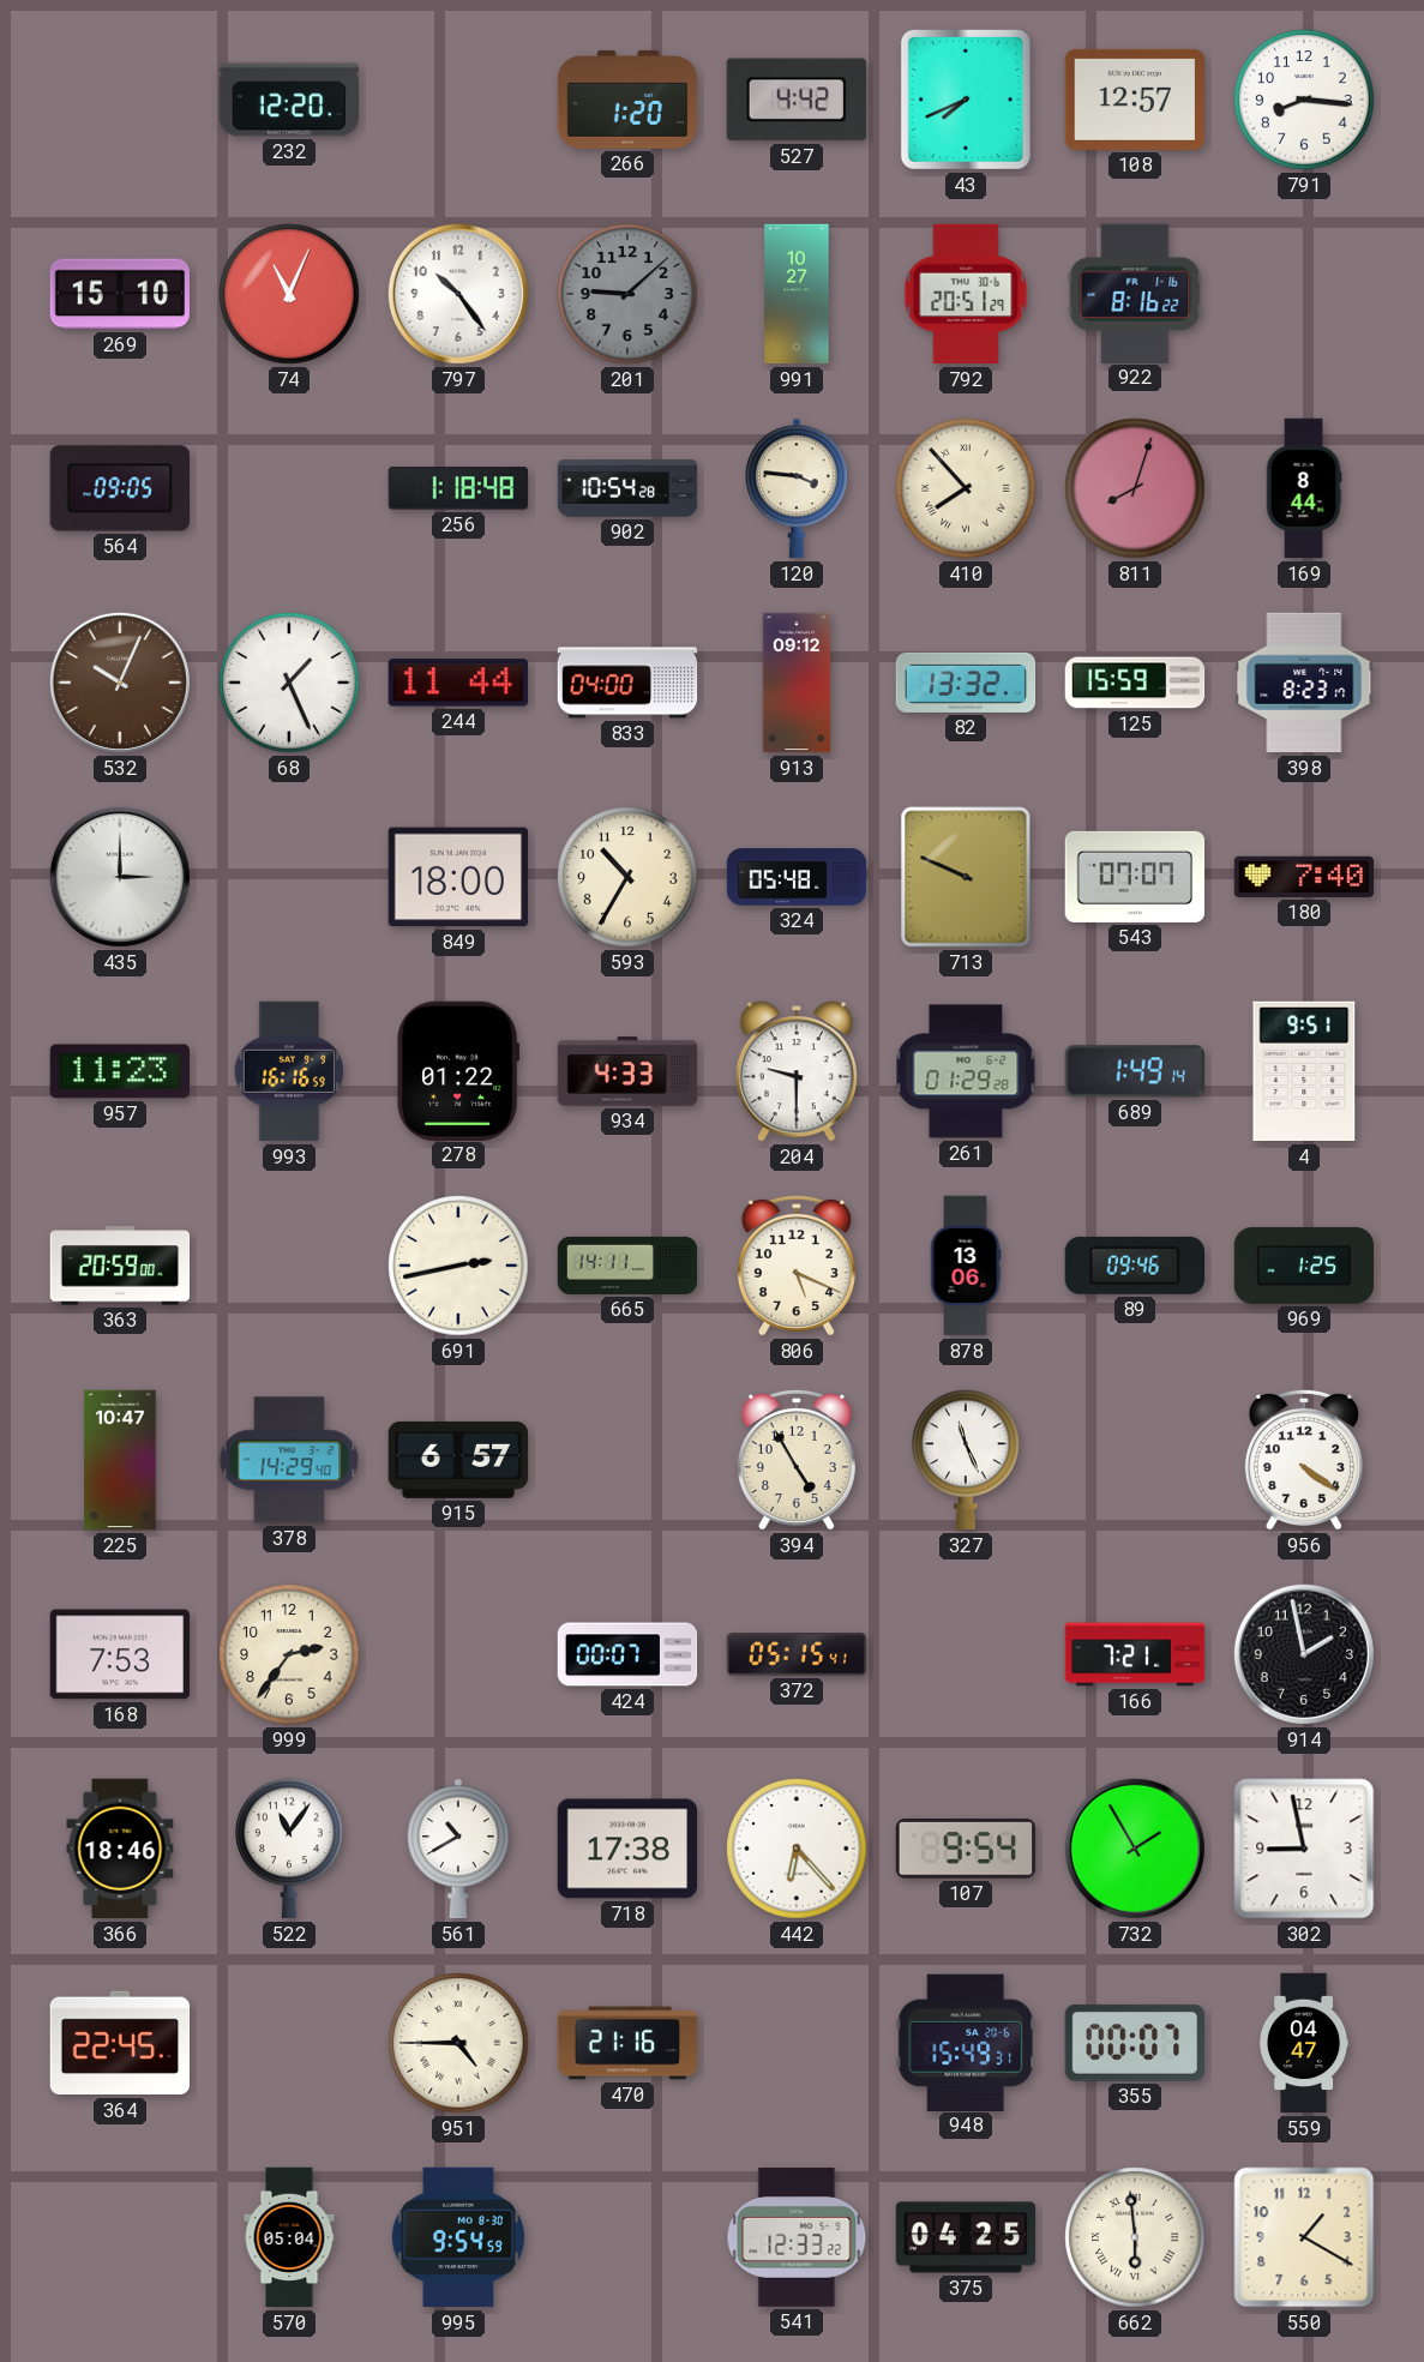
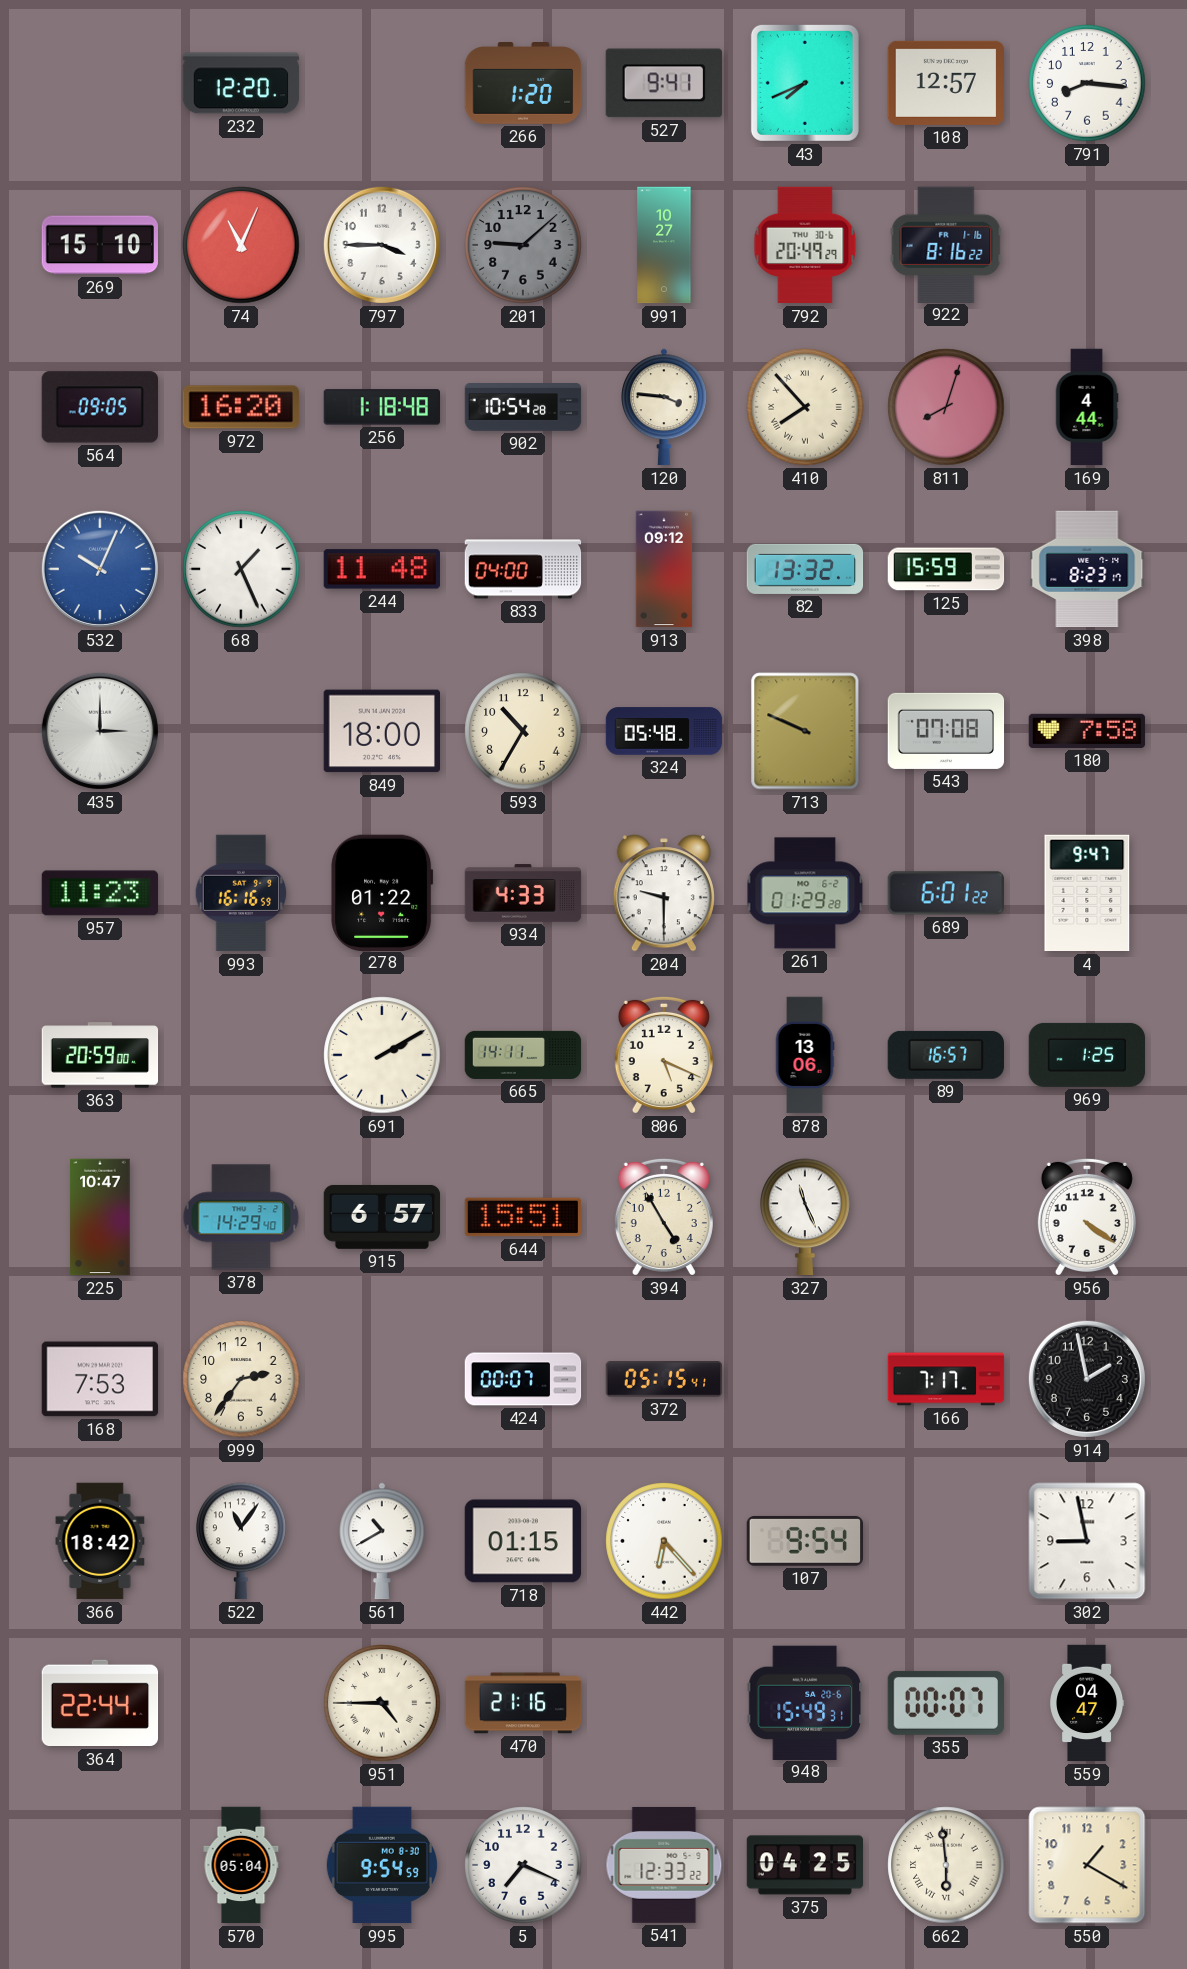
527: 4:42 -> 9:41 (664, 83)
797: 10:24 -> 3:45 (382, 245)
792: 20:51 -> 20:49 (805, 245)
972: none -> 16:20 (241, 407)
169: 8:44 -> 4:44 (1087, 407)
532 dial: brown -> blue (100, 569)
244: 11:44 -> 11:48 (381, 569)
543: 07:07 -> 07:08 (946, 731)
180: 7:40 -> 7:58 (1087, 731)
689: 1:49 -> 6:01 (946, 893)
4: 9:51 -> 9:47 (1087, 893)
691: 2:43 -> 2:10 (382, 1055)
89: 09:46 -> 16:57 (945, 1055)
644: none -> 15:51 (522, 1217)
166: 7:21 -> 7:17 (946, 1379)
366: 18:46 -> 18:42 (100, 1541)
718: 17:38 -> 01:15 (523, 1541)
732: 1:55 -> none (1135, 1849)
364: 22:45 -> 22:44 (100, 1703)
5: none -> 7:19 (523, 1865)
